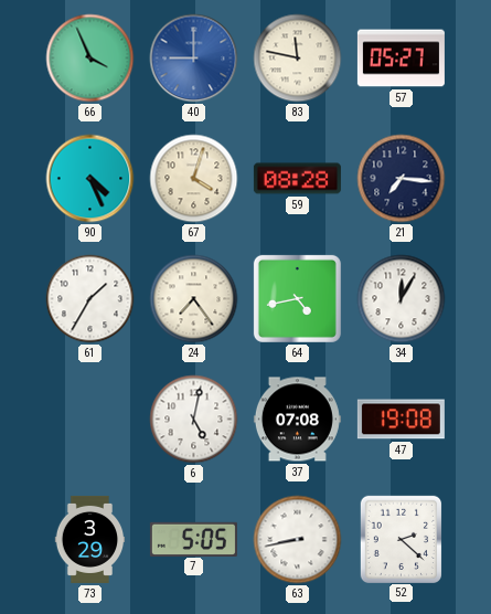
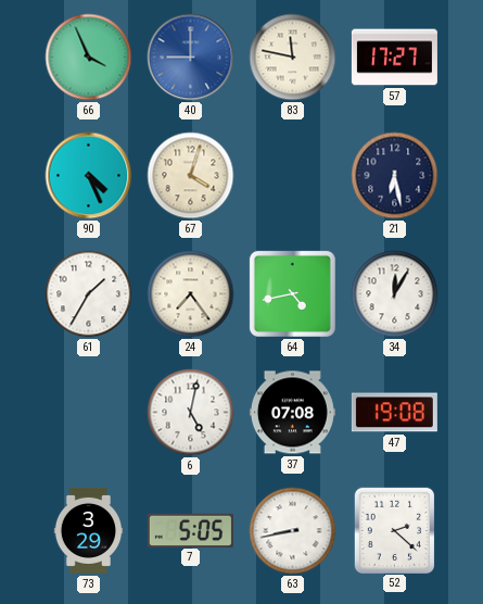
57: 05:27 -> 17:27 (394, 58)
59: 08:28 -> none (297, 179)
21: 7:16 -> 6:28 (395, 176)
